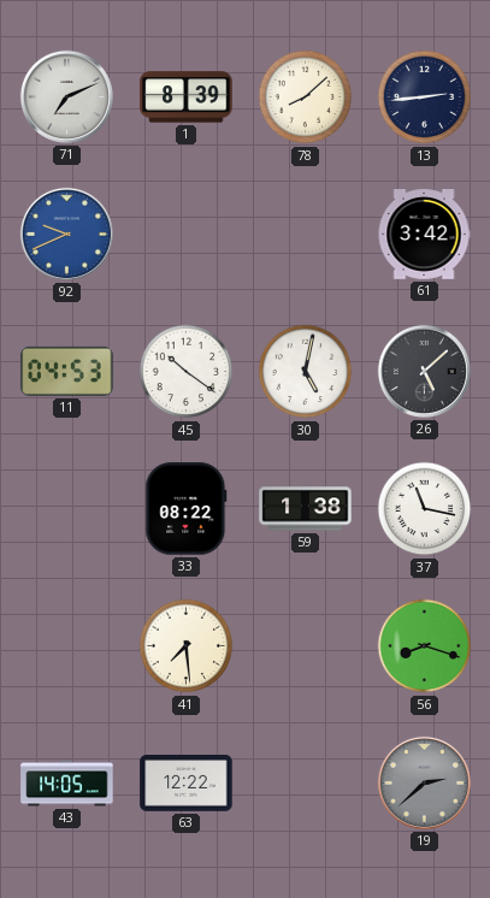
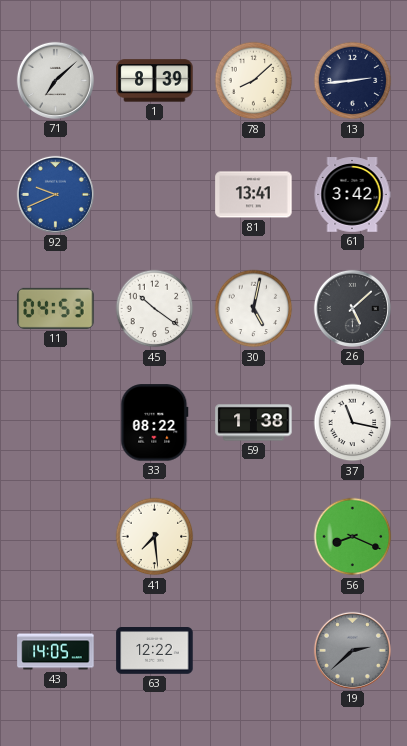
71: 7:11 -> 7:08 (55, 80)
81: none -> 13:41 (254, 195)
56: 8:18 -> 8:19 (353, 537)
